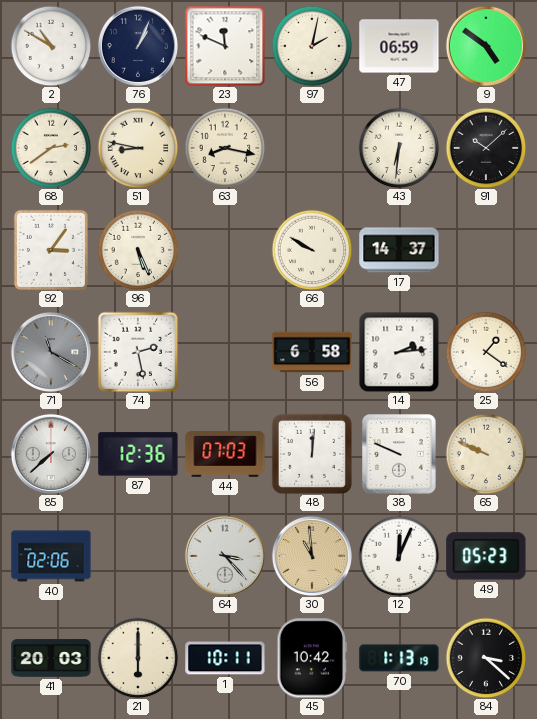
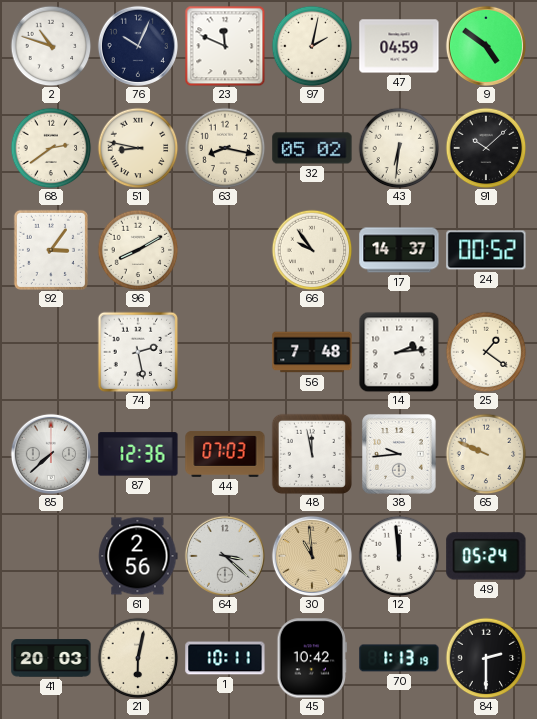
2: 10:50 -> 10:48 (51, 46)
76: 1:04 -> 10:04 (138, 46)
47: 06:59 -> 04:59 (399, 46)
32: none -> 05:02 (312, 148)
96: 5:26 -> 8:10 (138, 250)
66: 9:50 -> 9:54 (312, 250)
24: none -> 00:52 (486, 250)
71: 11:20 -> none (51, 352)
56: 6:58 -> 7:48 (312, 352)
48: 12:01 -> 11:58 (312, 454)
38: 9:49 -> 9:44 (399, 454)
40: 02:06 -> none (51, 556)
61: none -> 2:56 (138, 556)
64: 3:23 -> 3:22 (225, 556)
12: 12:04 -> 11:59 (399, 556)
49: 05:23 -> 05:24 (486, 556)
21: 6:00 -> 6:02 (138, 658)
84: 3:22 -> 2:30 (486, 658)
